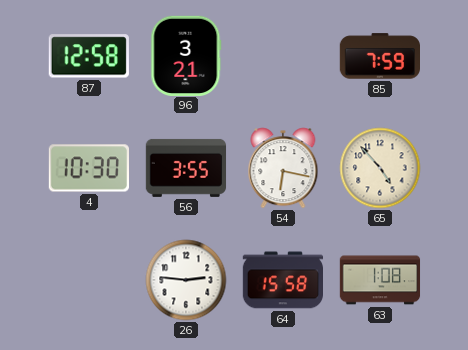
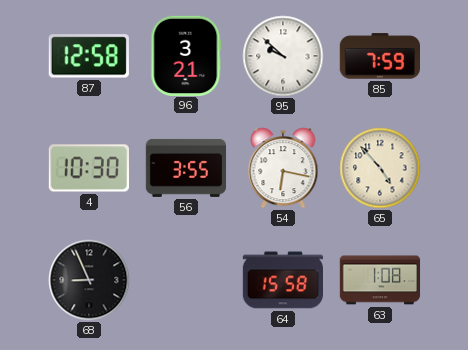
95: none -> 9:52 (283, 56)
68: none -> 8:56 (89, 280)
26: 2:46 -> none (186, 280)
